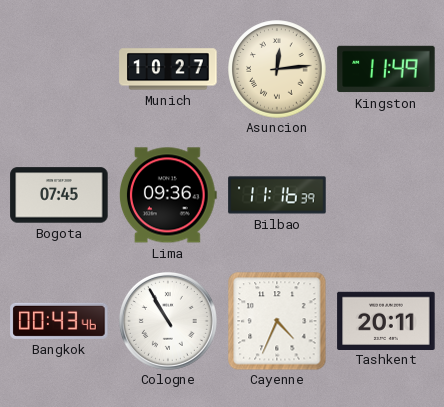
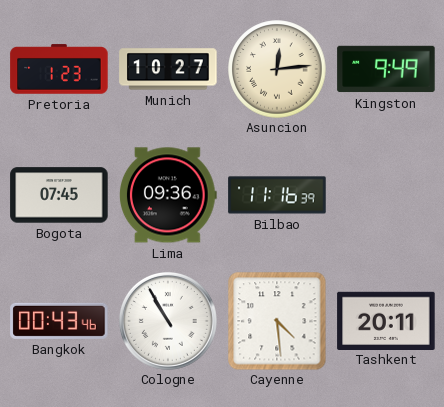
Pretoria: none -> 1:23 (59, 69)
Kingston: 11:49 -> 9:49 (386, 69)
Cayenne: 4:34 -> 4:29 (277, 321)
